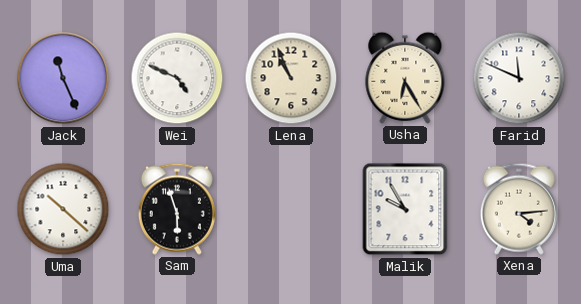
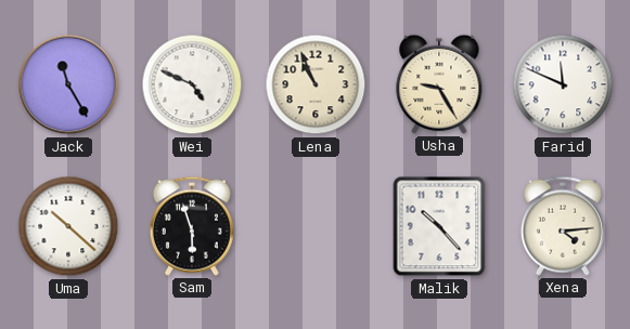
Jack: 11:26 -> 11:25 (68, 84)
Usha: 6:25 -> 9:25 (439, 84)
Malik: 9:55 -> 10:23 (439, 226)
